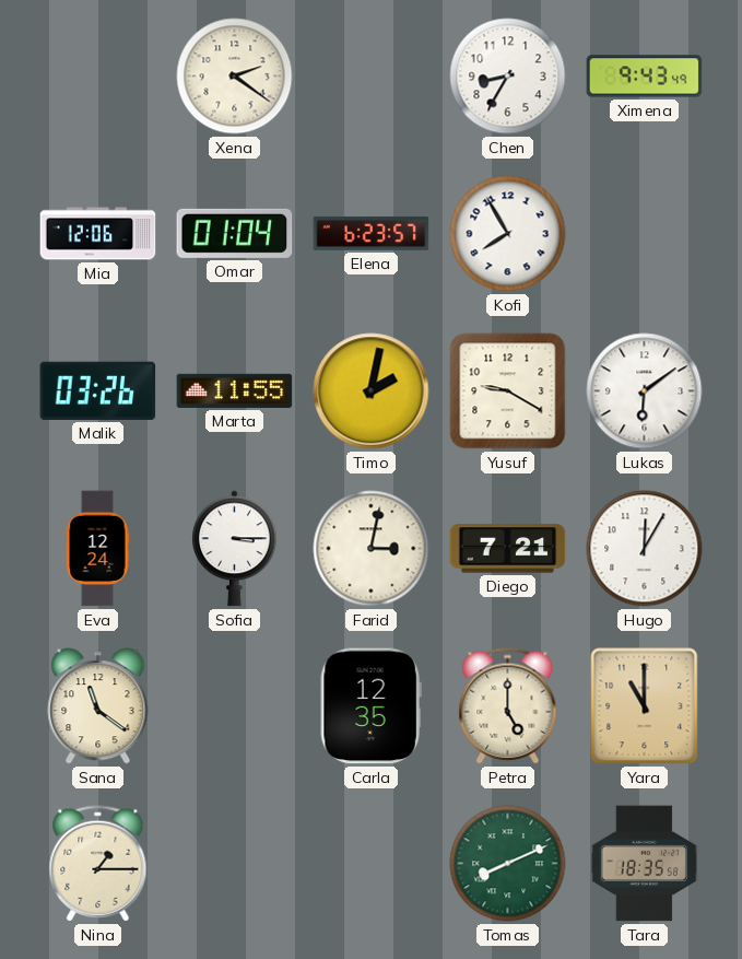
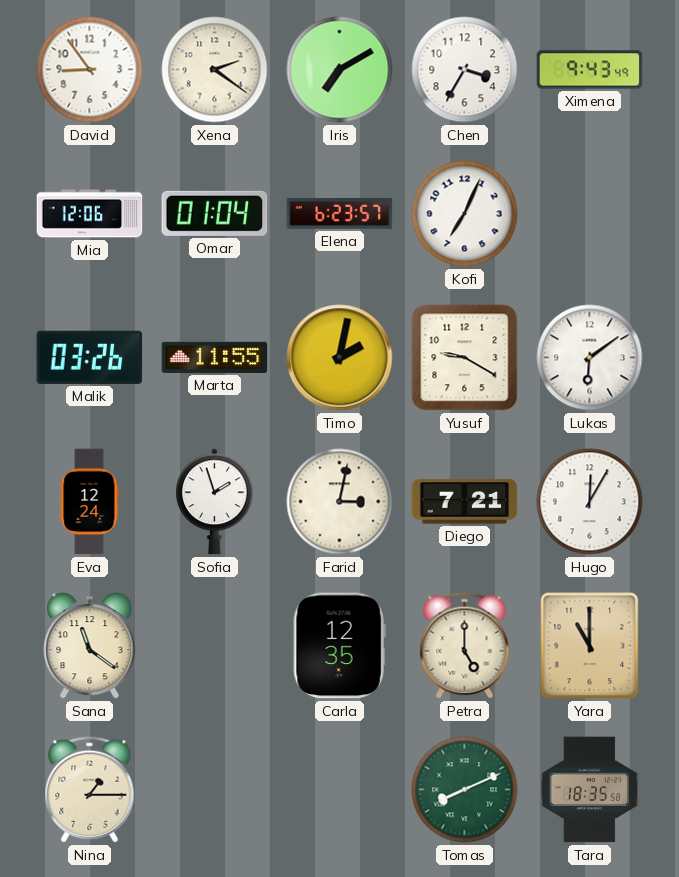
David: none -> 8:54 (90, 70)
Iris: none -> 7:10 (340, 70)
Chen: 8:35 -> 3:35 (465, 70)
Kofi: 7:55 -> 7:04 (465, 214)
Sofia: 3:15 -> 1:57 (215, 502)
